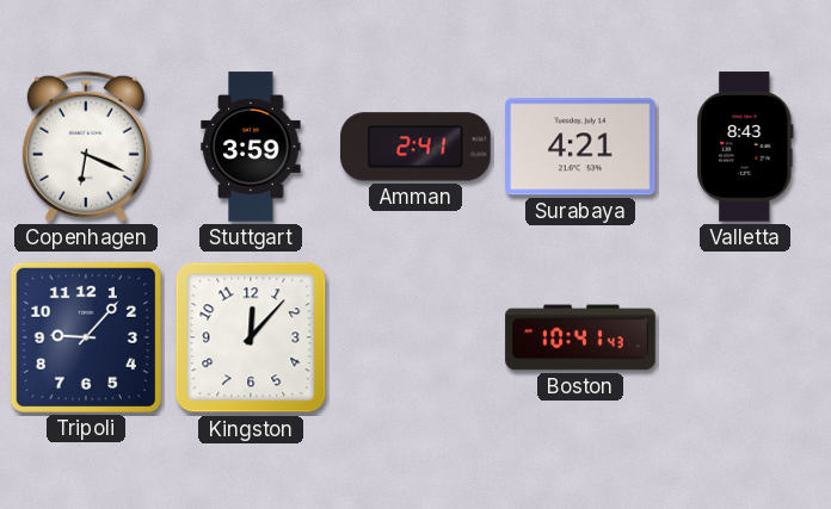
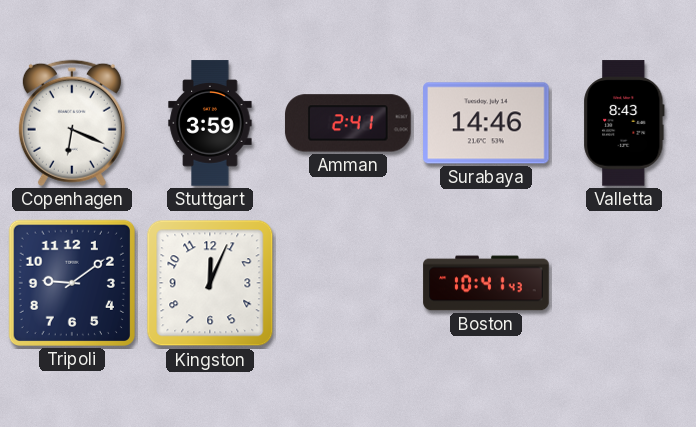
Surabaya: 4:21 -> 14:46 (486, 123)
Tripoli: 9:07 -> 9:09 (72, 283)
Kingston: 12:07 -> 12:04 (210, 283)
